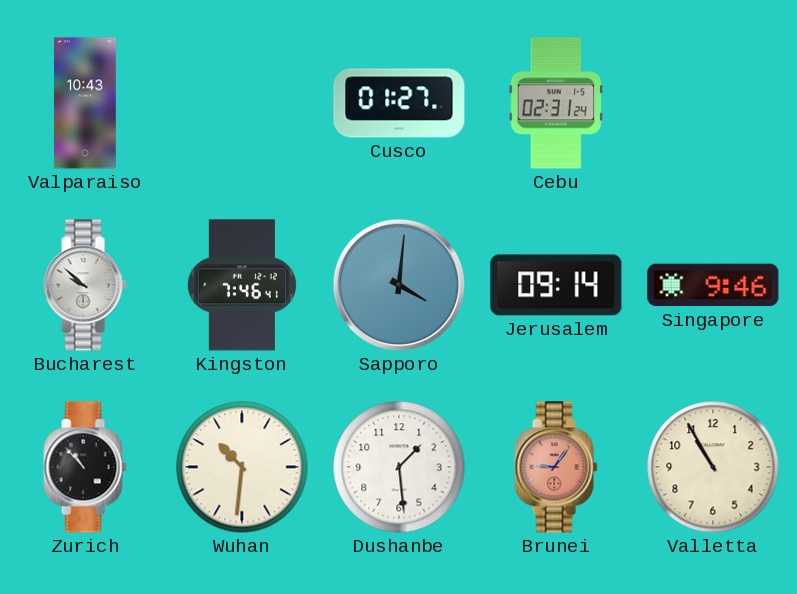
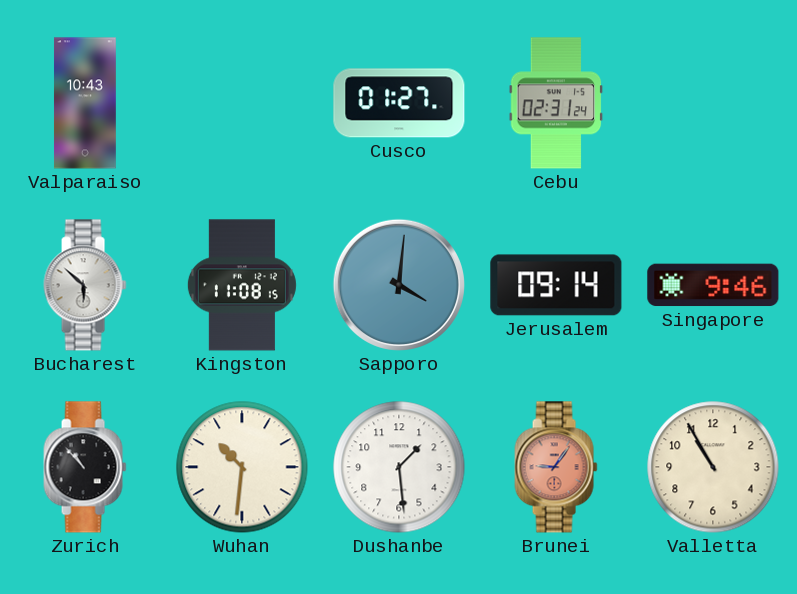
Bucharest: 9:52 -> 5:52 (85, 285)
Kingston: 7:46 -> 11:08 (242, 285)
